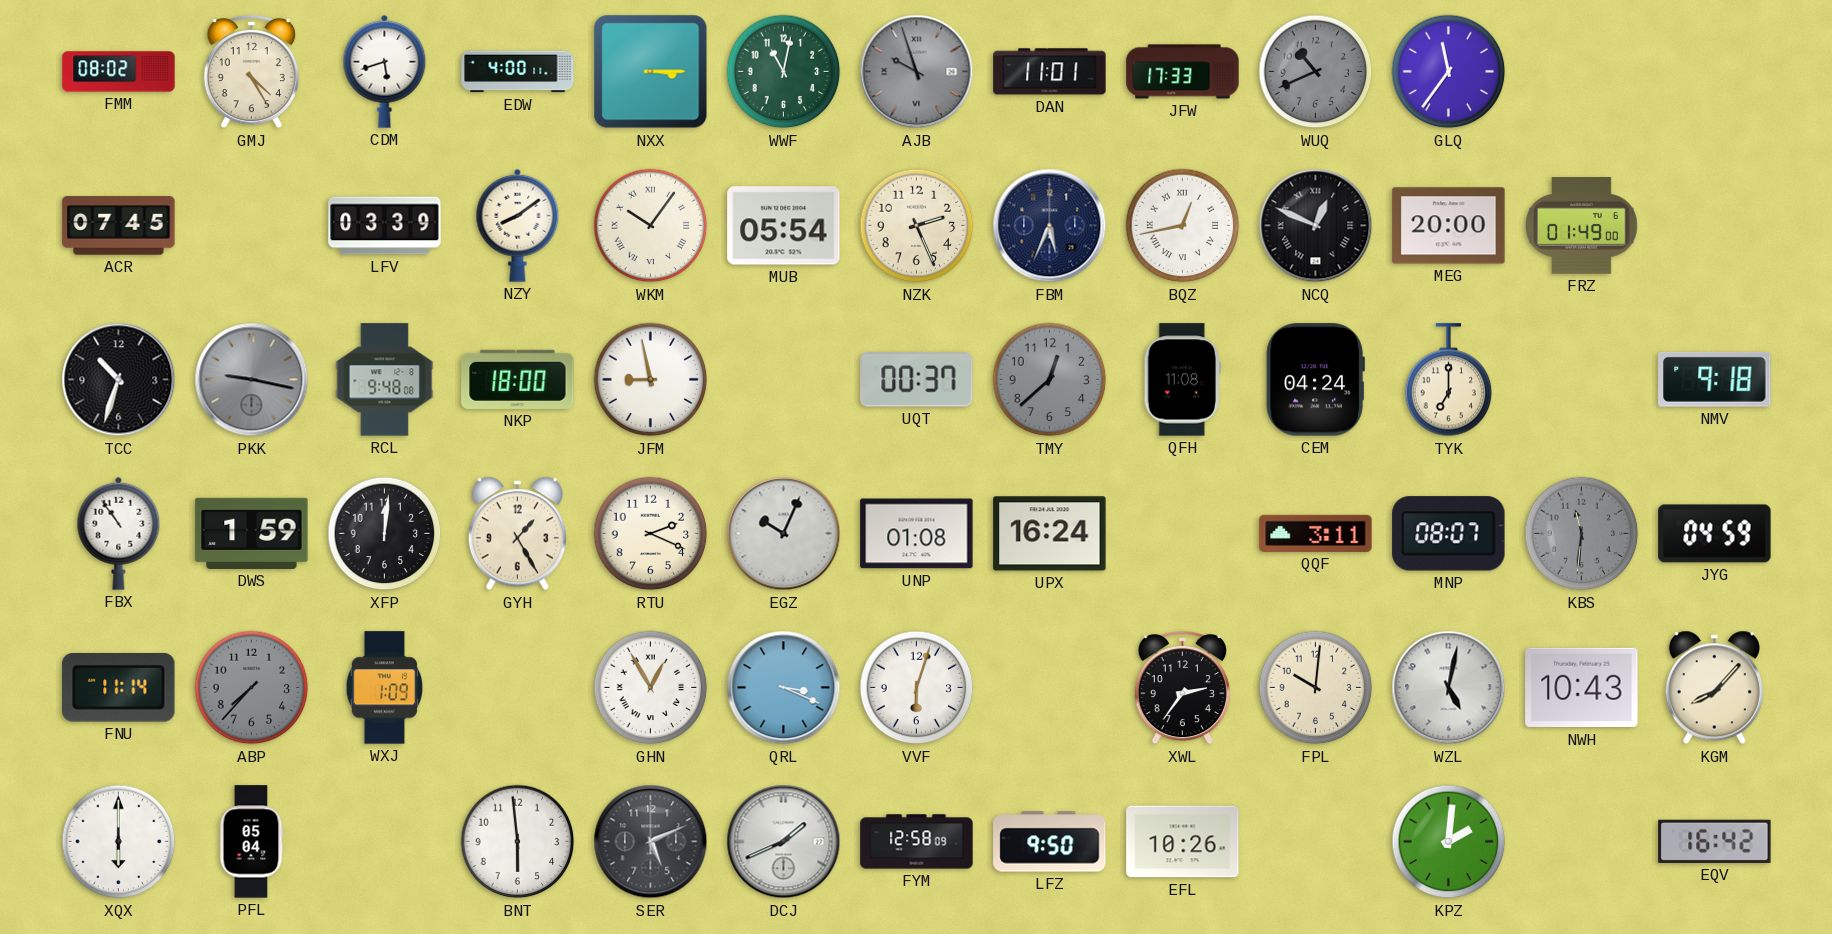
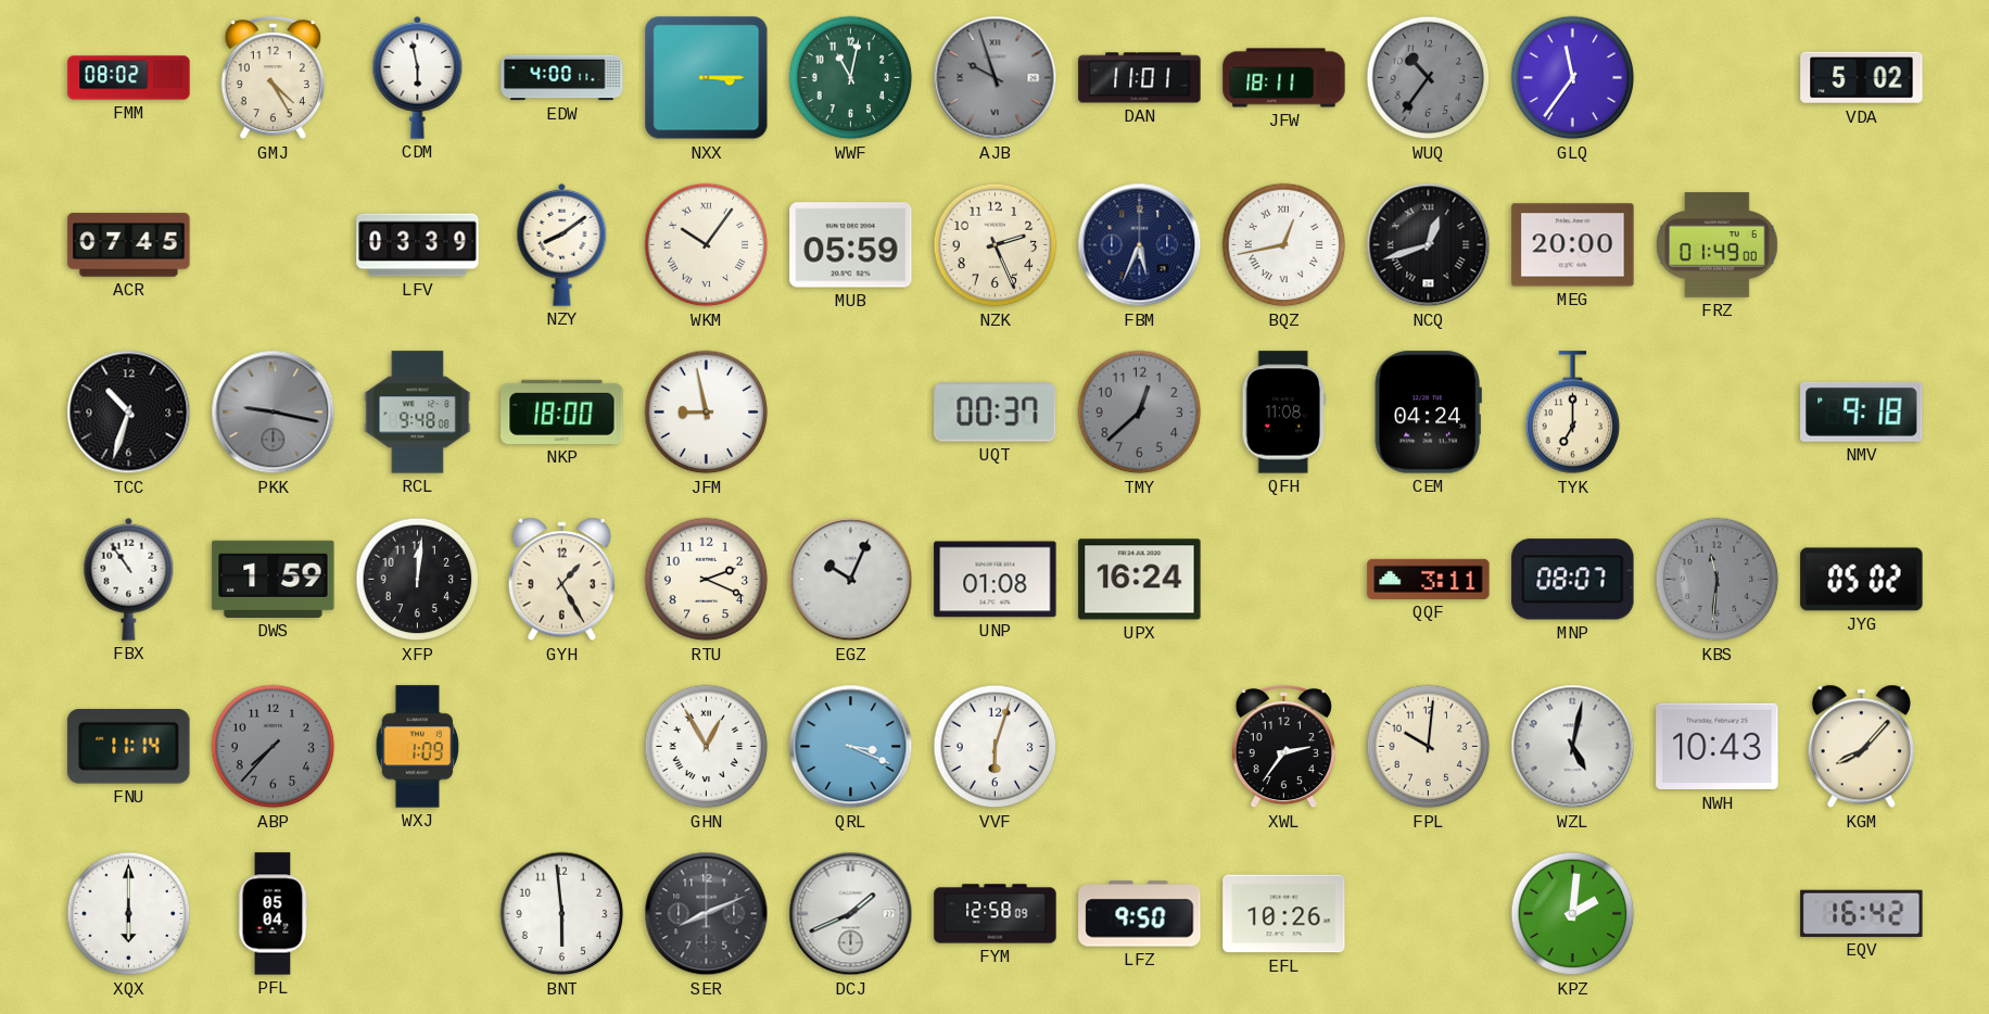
CDM: 5:42 -> 5:58 (418, 77)
JFW: 17:33 -> 18:11 (1284, 78)
WUQ: 10:41 -> 10:36 (1429, 78)
VDA: none -> 5:02 (1862, 78)
MUB: 05:54 -> 05:59 (851, 245)
NCQ: 12:49 -> 12:42 (1429, 245)
JYG: 04:59 -> 05:02 (1862, 580)
SER: 5:11 -> 8:11 (707, 914)
